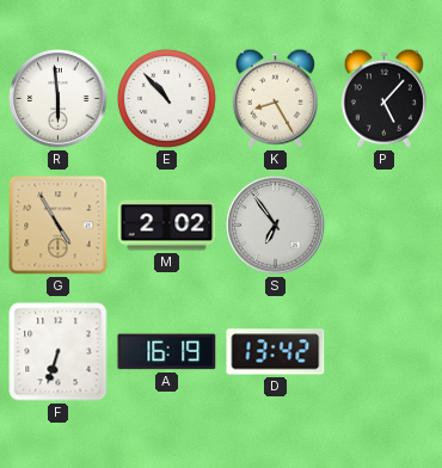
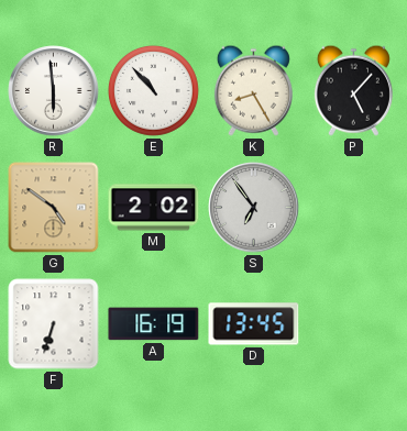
G: 4:55 -> 4:51 (54, 208)
D: 13:42 -> 13:45 (254, 324)
